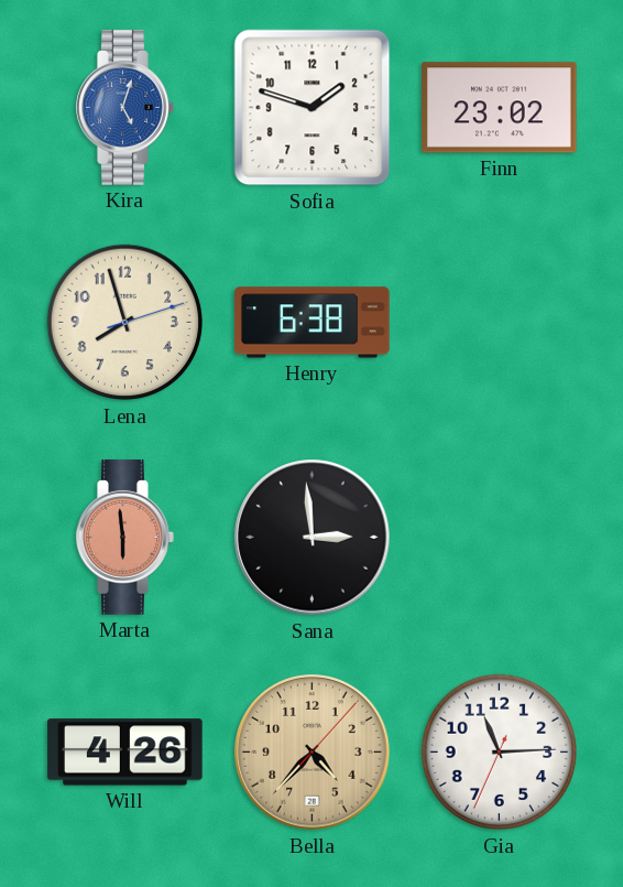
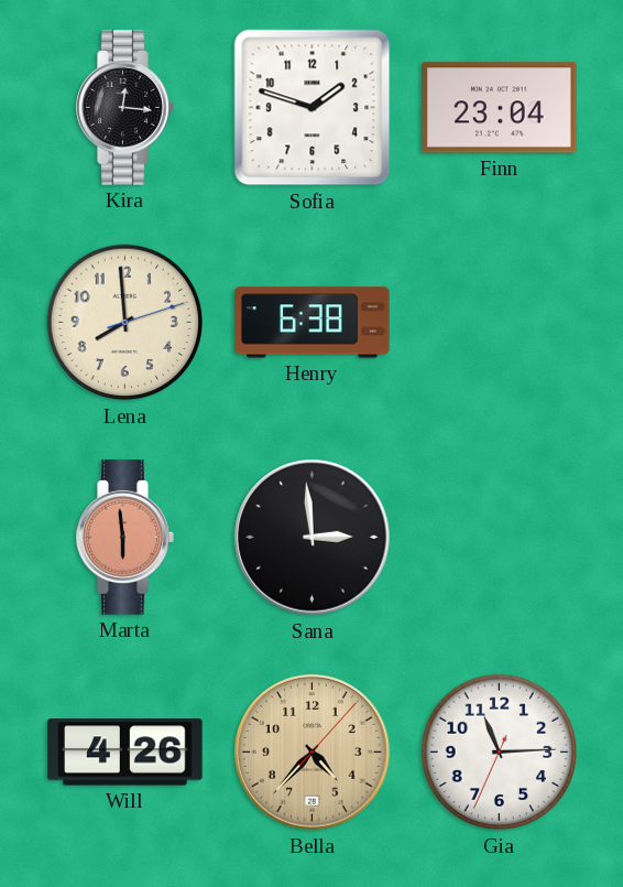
Kira: 5:03 -> 12:16 (125, 108)
Kira dial: blue -> black (125, 108)
Finn: 23:02 -> 23:04 (500, 108)
Lena: 7:57 -> 7:59 (125, 323)
